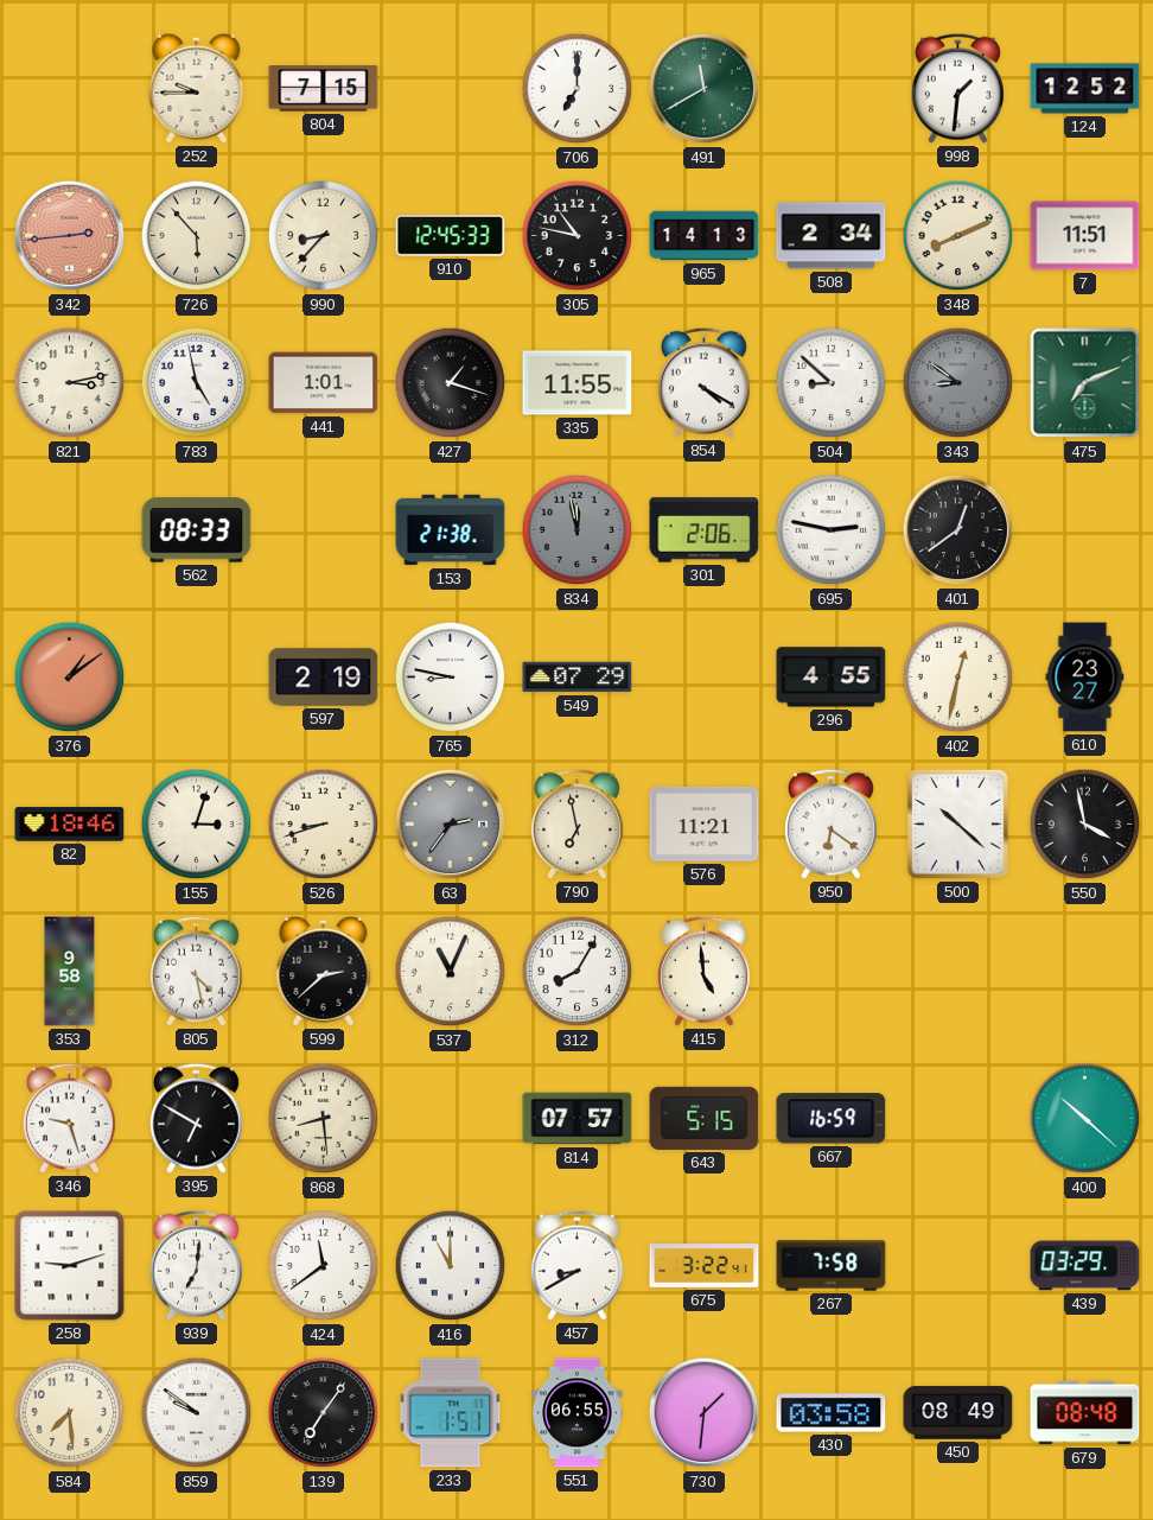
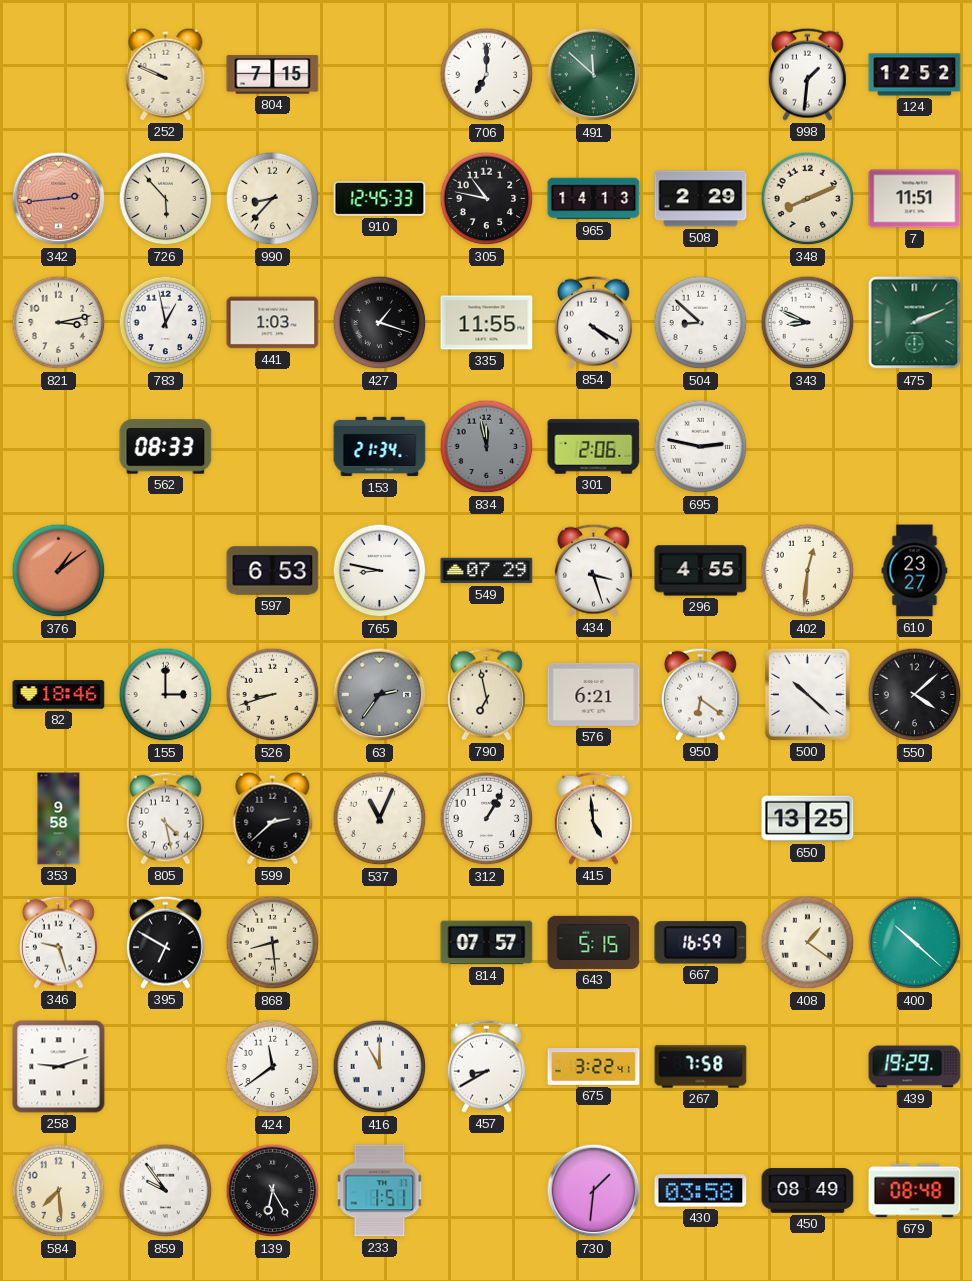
252: 9:45 -> 9:49 (166, 74)
491: 11:40 -> 11:52 (594, 75)
508: 2:34 -> 2:29 (701, 199)
783: 4:58 -> 12:58 (166, 323)
441: 1:01 -> 1:03 (273, 323)
343: 8:51 -> 8:49 (808, 323)
343 dial: grey -> white (808, 323)
475: 7:11 -> 2:11 (915, 323)
153: 21:38 -> 21:34 (380, 447)
401: 12:39 -> none (958, 530)
597: 2:19 -> 6:53 (273, 571)
434: none -> 3:27 (593, 570)
402: 12:32 -> 12:31 (808, 571)
155: 3:03 -> 3:00 (166, 695)
576: 11:21 -> 6:21 (594, 694)
550: 3:58 -> 4:08 (915, 695)
312: 8:05 -> 1:05 (487, 819)
650: none -> 13:25 (808, 819)
408: none -> 1:21 (808, 943)
939: 7:01 -> none (196, 1265)
439: 03:29 -> 19:29 (915, 1067)
859: 9:51 -> 9:54 (166, 1191)
139: 7:06 -> 6:25 (273, 1191)
551: 06:55 -> none (578, 1413)
